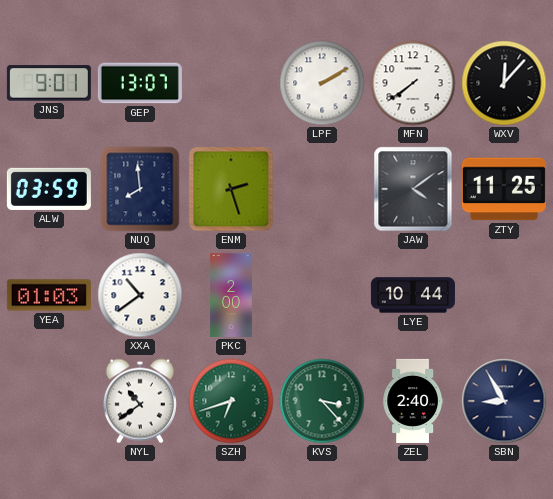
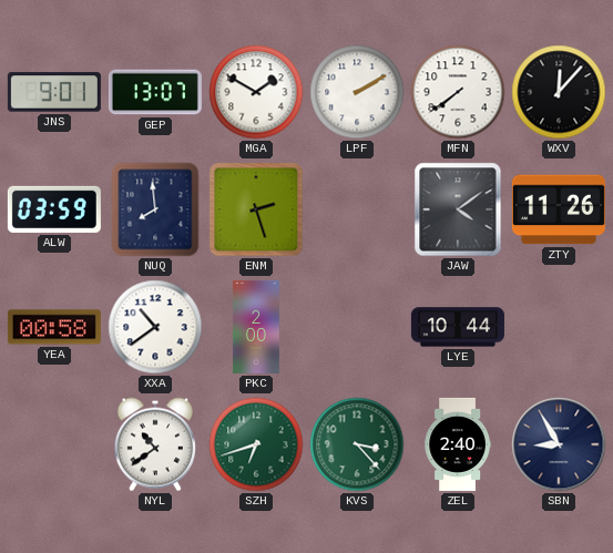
MGA: none -> 1:50 (256, 92)
ZTY: 11:25 -> 11:26 (559, 209)
YEA: 01:03 -> 00:58 (54, 327)
